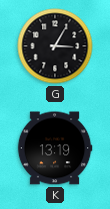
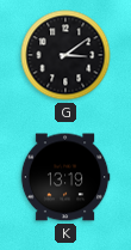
G: 3:05 -> 3:09 (65, 55)
